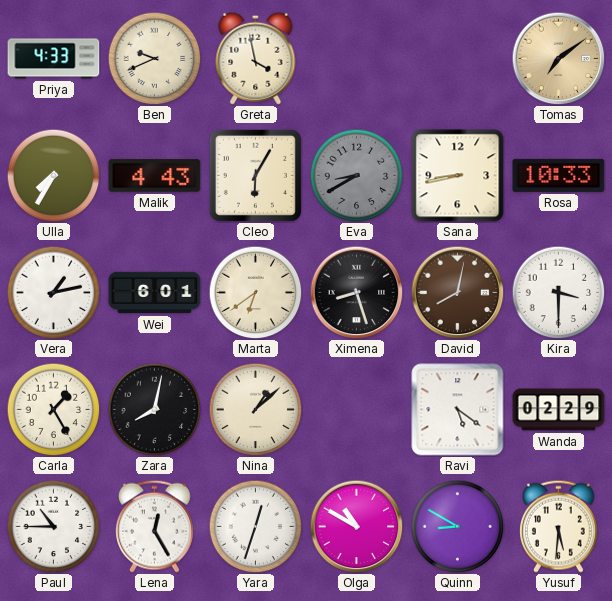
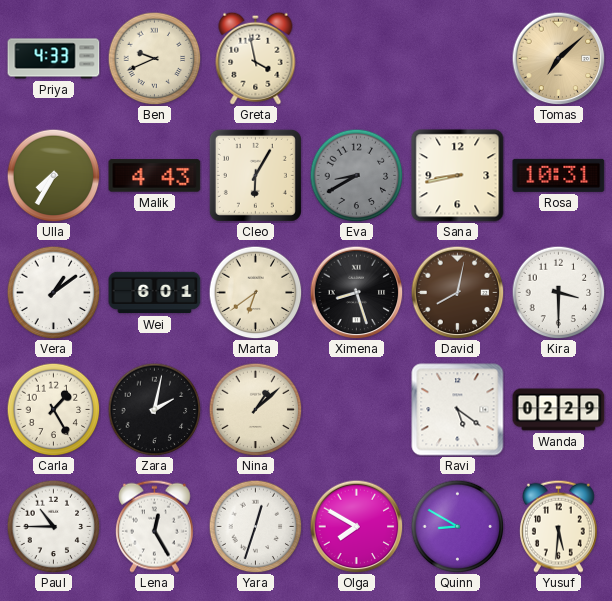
Tomas: 7:09 -> 7:08 (558, 58)
Rosa: 10:33 -> 10:31 (559, 175)
Vera: 1:13 -> 1:09 (53, 292)
Zara: 8:02 -> 2:02 (154, 409)
Olga: 10:50 -> 7:50 (356, 526)
